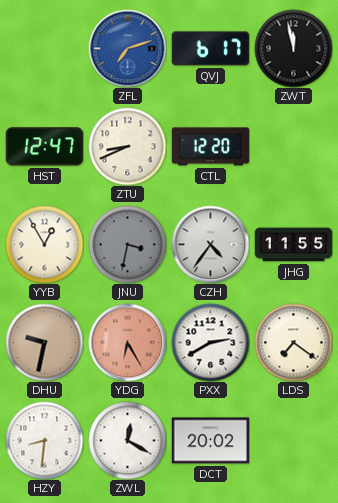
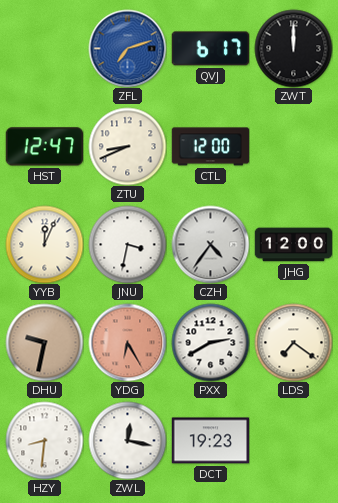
ZWT: 11:58 -> 12:00 (293, 48)
CTL: 12:20 -> 12:00 (210, 147)
YYB: 12:55 -> 12:04 (44, 244)
JNU dial: grey -> white (127, 244)
JHG: 11:55 -> 12:00 (293, 245)
ZWL: 12:20 -> 12:17 (127, 440)
DCT: 20:02 -> 19:23 (210, 441)
